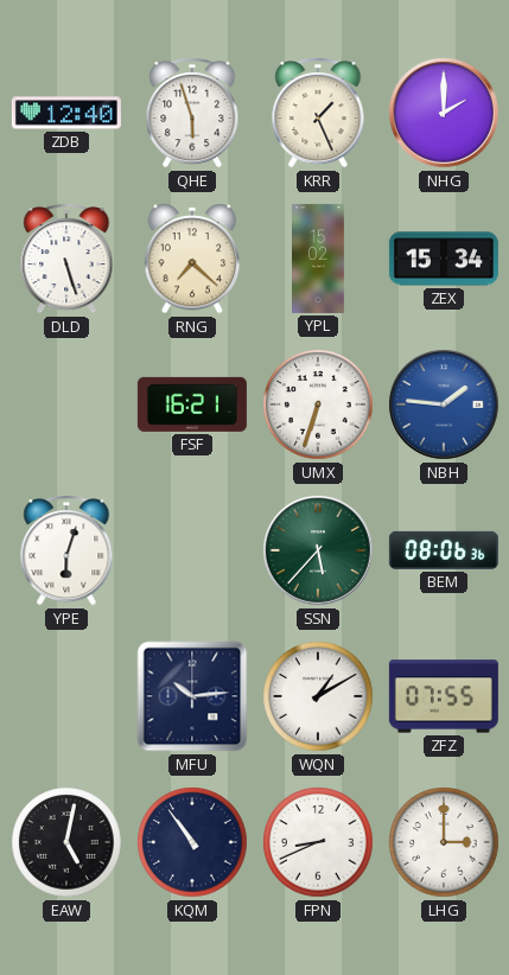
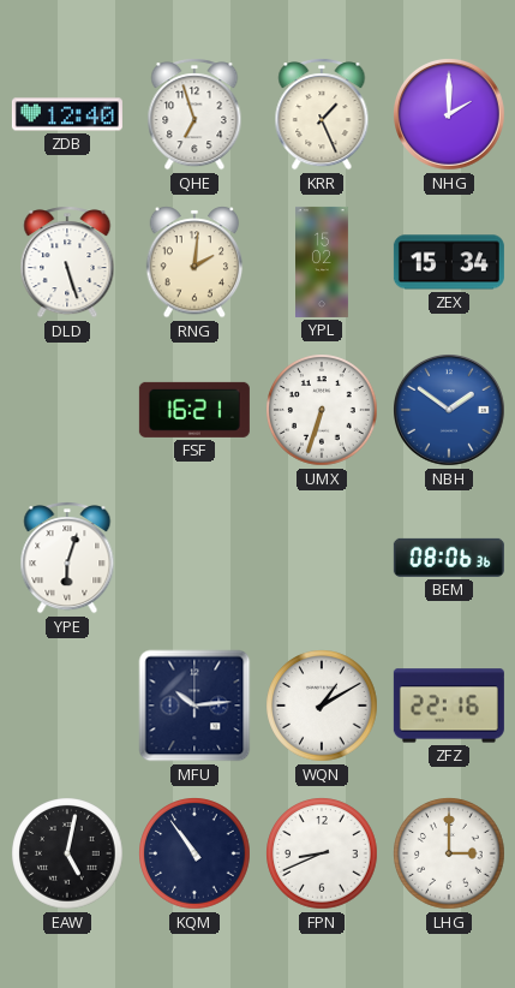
QHE: 5:57 -> 6:57 (194, 114)
RNG: 7:22 -> 2:01 (194, 262)
NBH: 1:46 -> 1:51 (450, 411)
SSN: 5:37 -> none (319, 552)
ZFZ: 07:55 -> 22:16 (449, 706)
